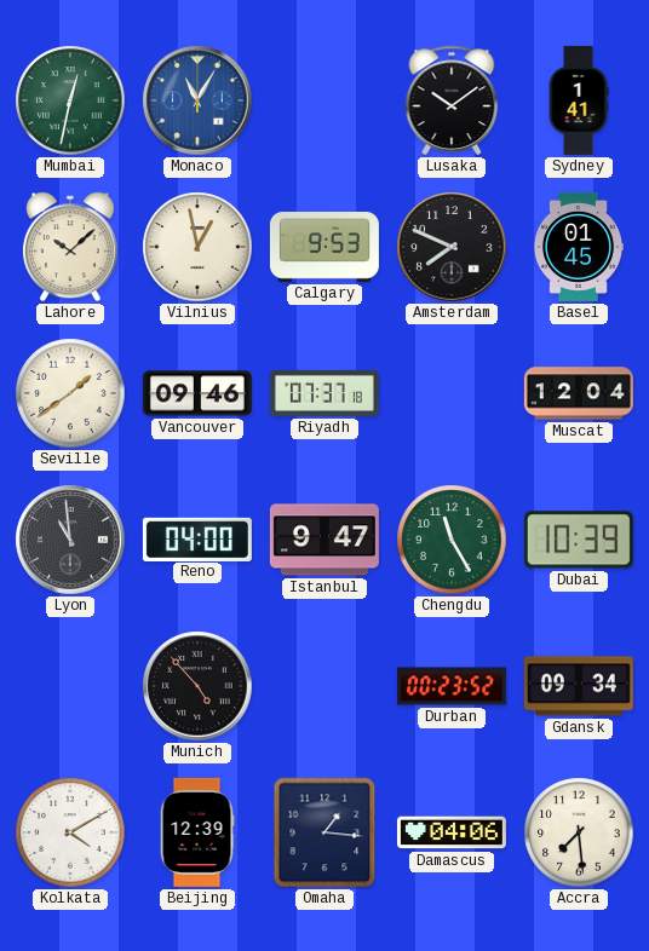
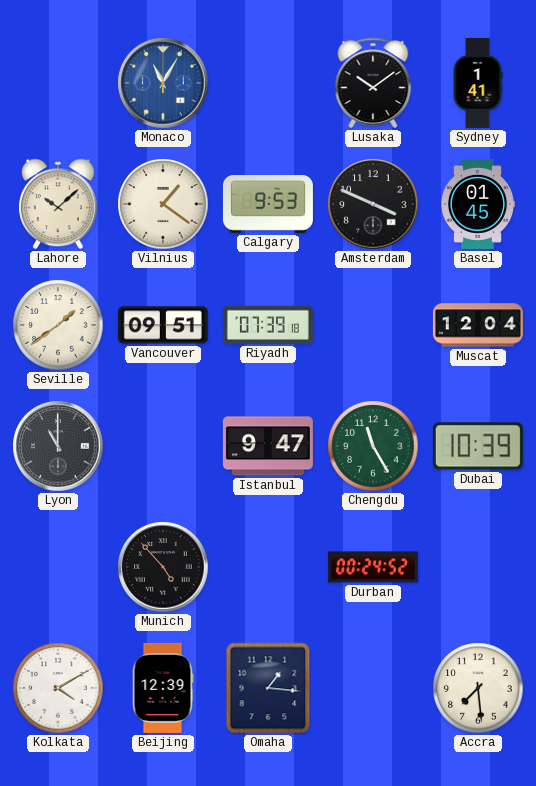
Mumbai: 12:32 -> none (70, 100)
Vilnius: 12:58 -> 1:21 (163, 204)
Amsterdam: 7:49 -> 3:49 (373, 204)
Vancouver: 09:46 -> 09:51 (163, 325)
Riyadh: 07:37 -> 07:39 (268, 325)
Lyon: 10:59 -> 11:00 (58, 446)
Reno: 04:00 -> none (197, 538)
Durban: 00:23 -> 00:24 (373, 567)
Gdansk: 09:34 -> none (579, 686)
Damascus: 04:06 -> none (452, 832)
